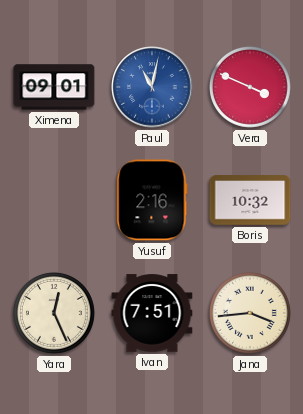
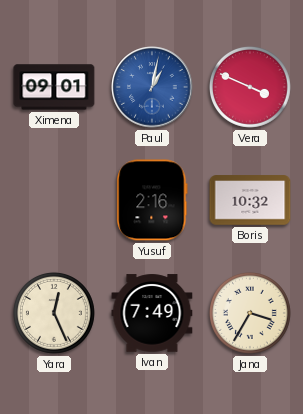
Paul: 11:02 -> 1:02 (152, 87)
Ivan: 7:51 -> 7:49 (152, 313)
Jana: 3:44 -> 3:35 (250, 313)
